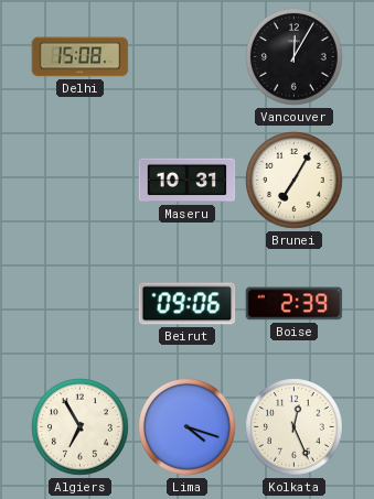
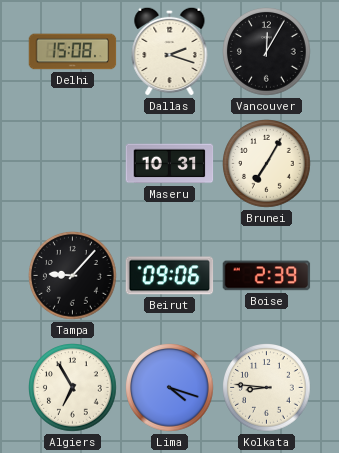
Dallas: none -> 2:18 (170, 51)
Tampa: none -> 9:07 (73, 276)
Kolkata: 12:26 -> 8:46 (267, 388)
